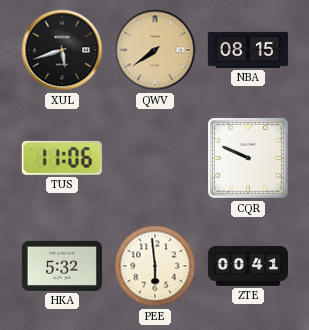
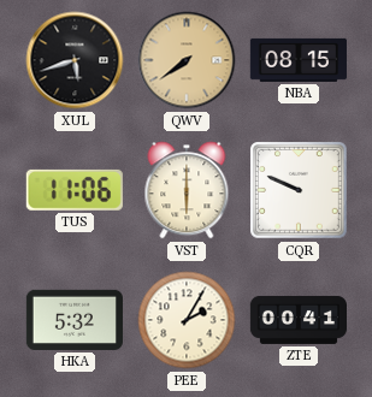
VST: none -> 6:00 (187, 190)
PEE: 5:59 -> 2:05 (187, 320)
